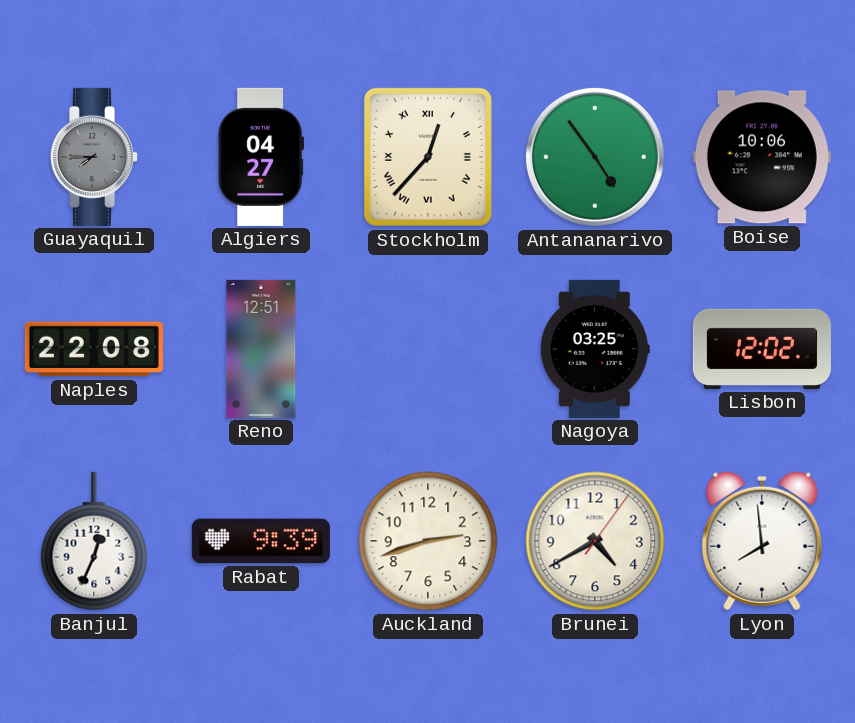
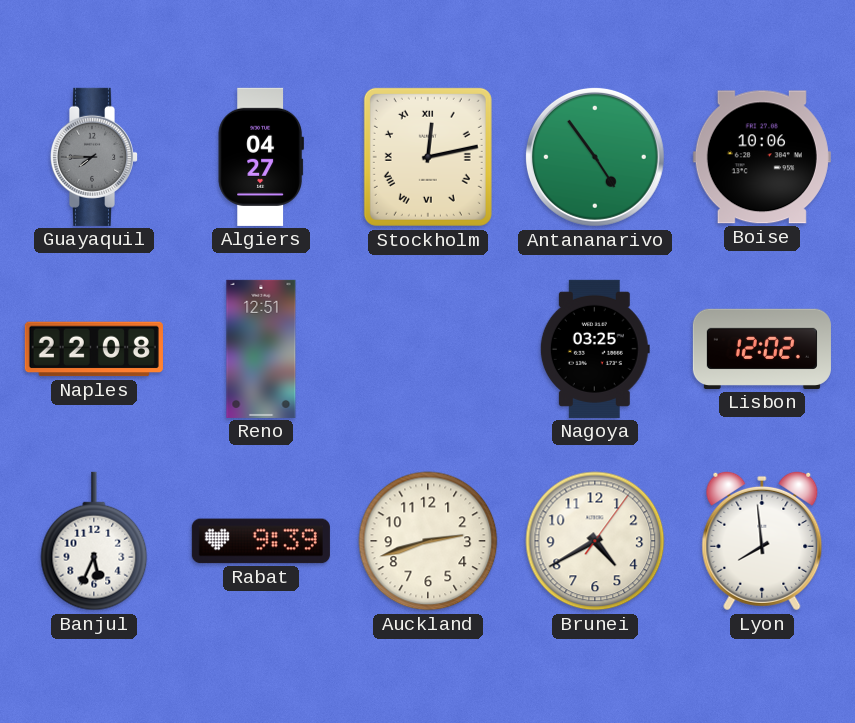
Stockholm: 12:37 -> 12:13 (428, 157)
Banjul: 12:34 -> 5:34 (94, 541)
